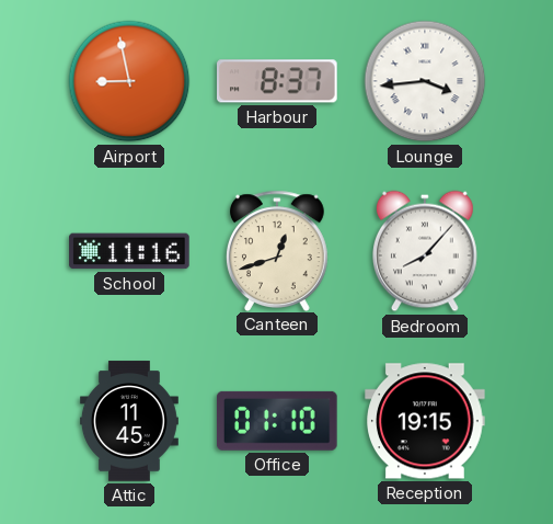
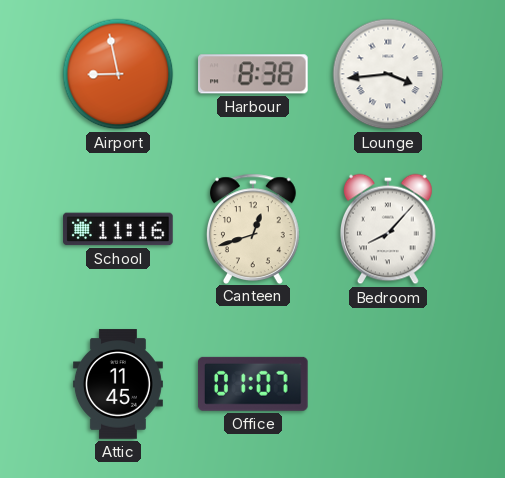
Harbour: 8:37 -> 8:38 (254, 74)
Office: 01:10 -> 01:07 (253, 384)
Reception: 19:15 -> none (425, 421)
